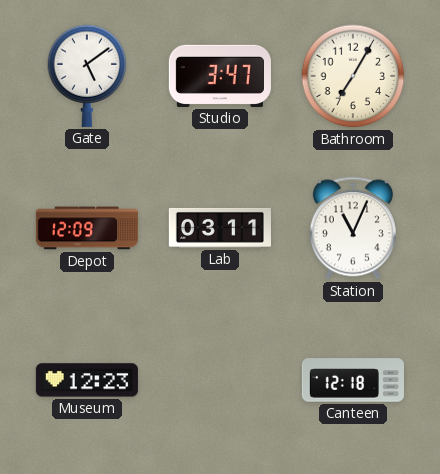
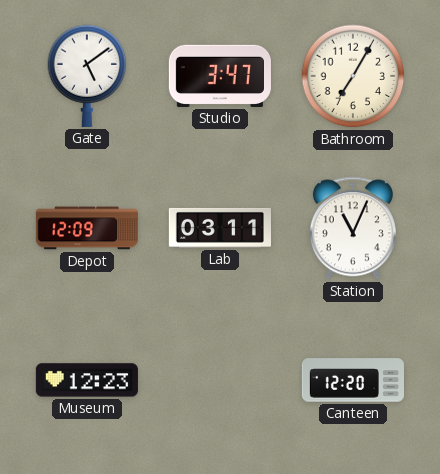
Canteen: 12:18 -> 12:20 (353, 380)
